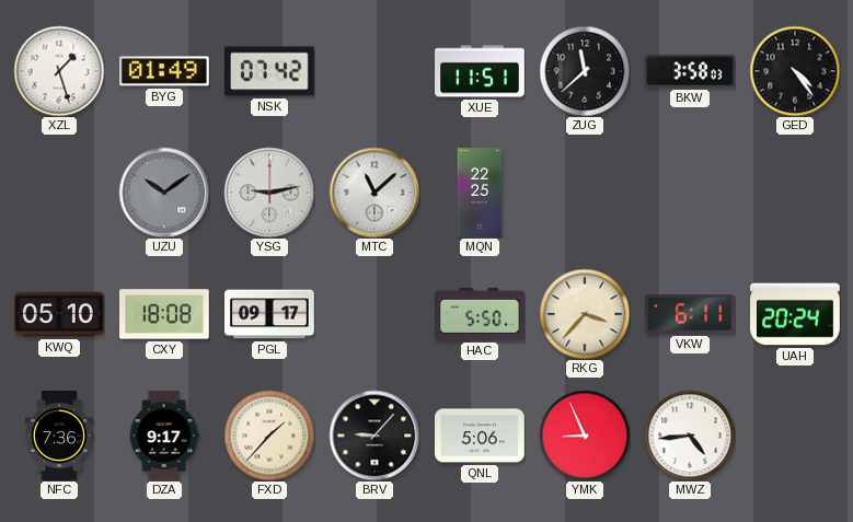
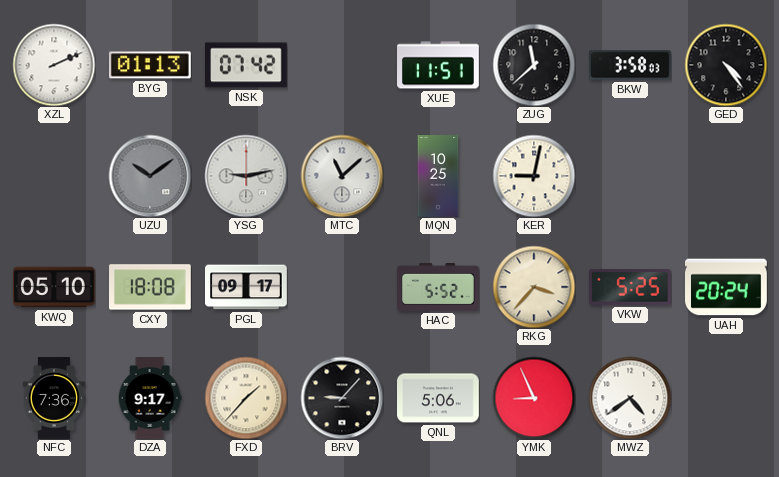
XZL: 1:27 -> 2:11 (54, 65)
BYG: 01:49 -> 01:13 (150, 65)
MQN: 22:25 -> 10:25 (438, 176)
KER: none -> 9:02 (534, 176)
HAC: 5:50 -> 5:52 (438, 287)
VKW: 6:11 -> 5:25 (630, 288)
MWZ: 4:44 -> 4:39 (630, 398)
